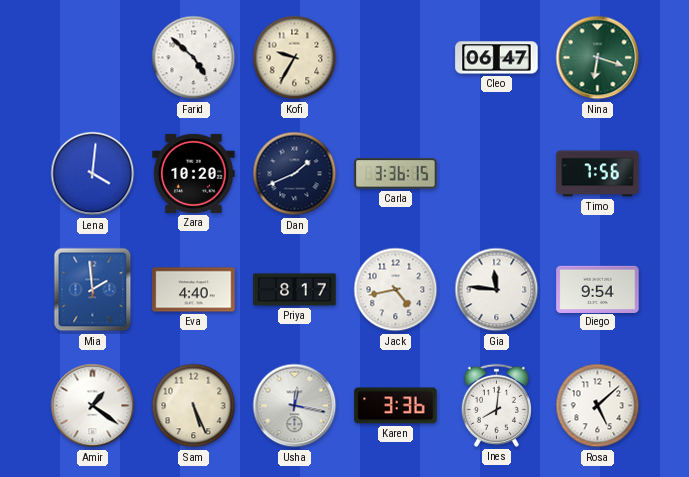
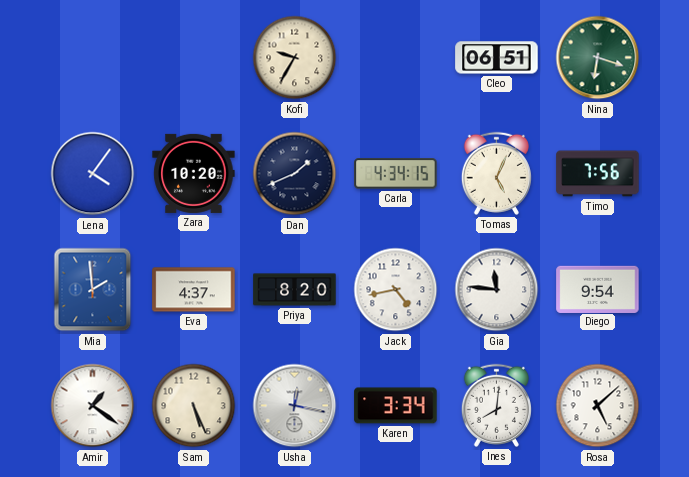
Farid: 4:52 -> none (194, 58)
Cleo: 06:47 -> 06:51 (497, 58)
Lena: 4:01 -> 4:06 (93, 174)
Carla: 3:36 -> 4:34 (396, 174)
Tomas: none -> 5:04 (496, 173)
Eva: 4:40 -> 4:37 (194, 290)
Priya: 8:17 -> 8:20 (295, 290)
Karen: 3:36 -> 3:34 (396, 406)
